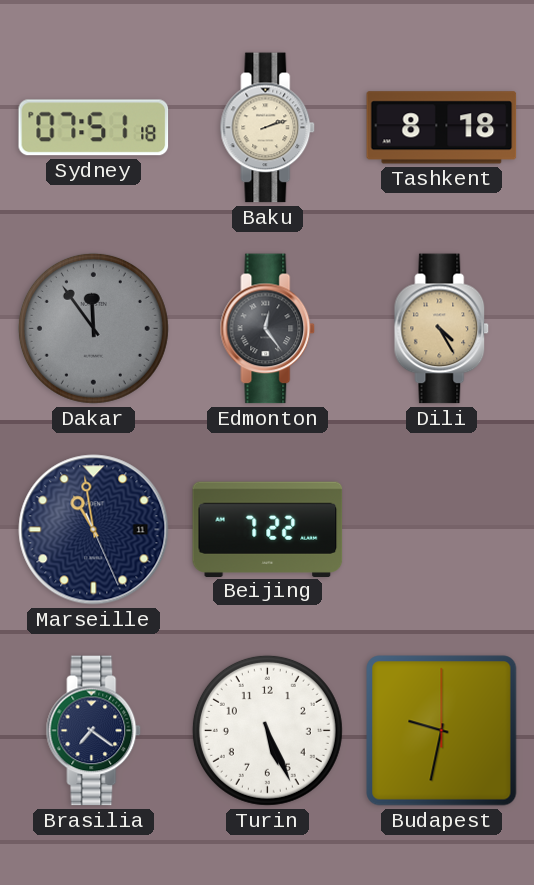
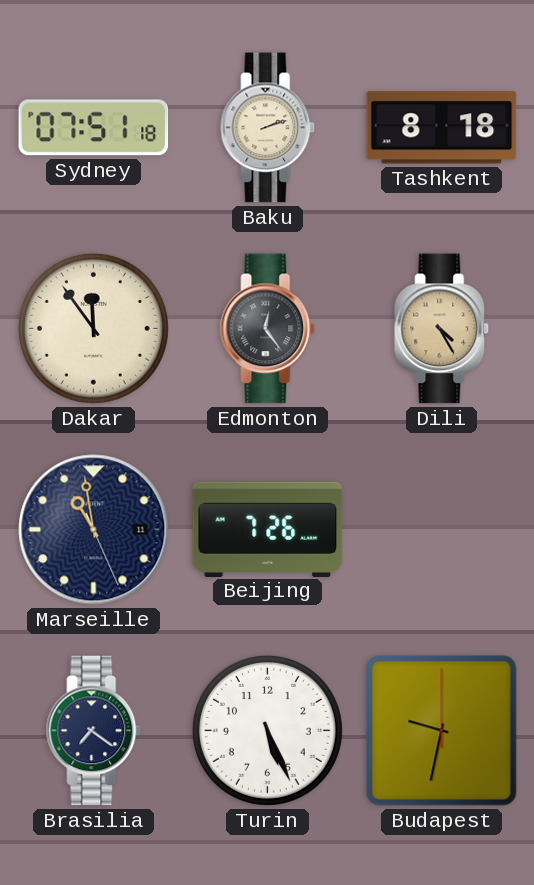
Dakar dial: grey -> cream (93, 328)
Beijing: 7:22 -> 7:26 (268, 529)
